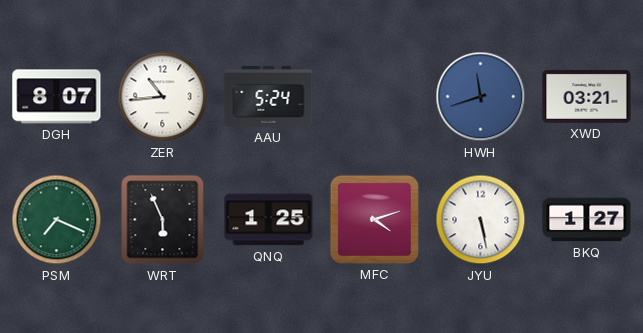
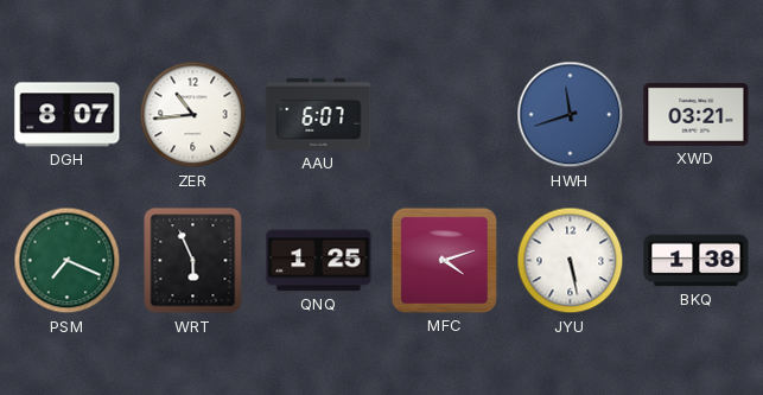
AAU: 5:24 -> 6:07 (319, 114)
BKQ: 1:27 -> 1:38 (697, 261)
